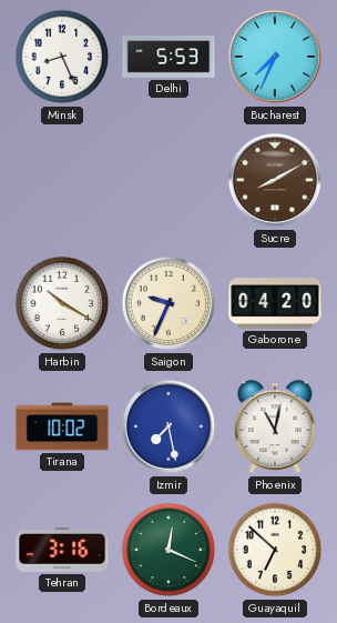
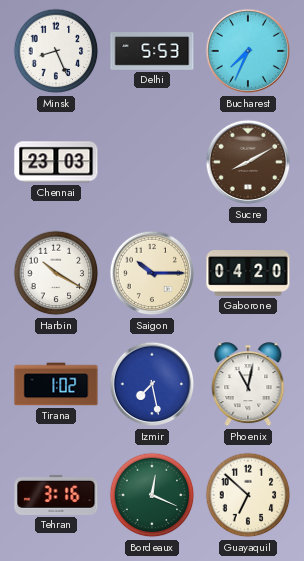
Chennai: none -> 23:03 (56, 162)
Saigon: 9:34 -> 10:15 (152, 273)
Tirana: 10:02 -> 1:02 (56, 384)
